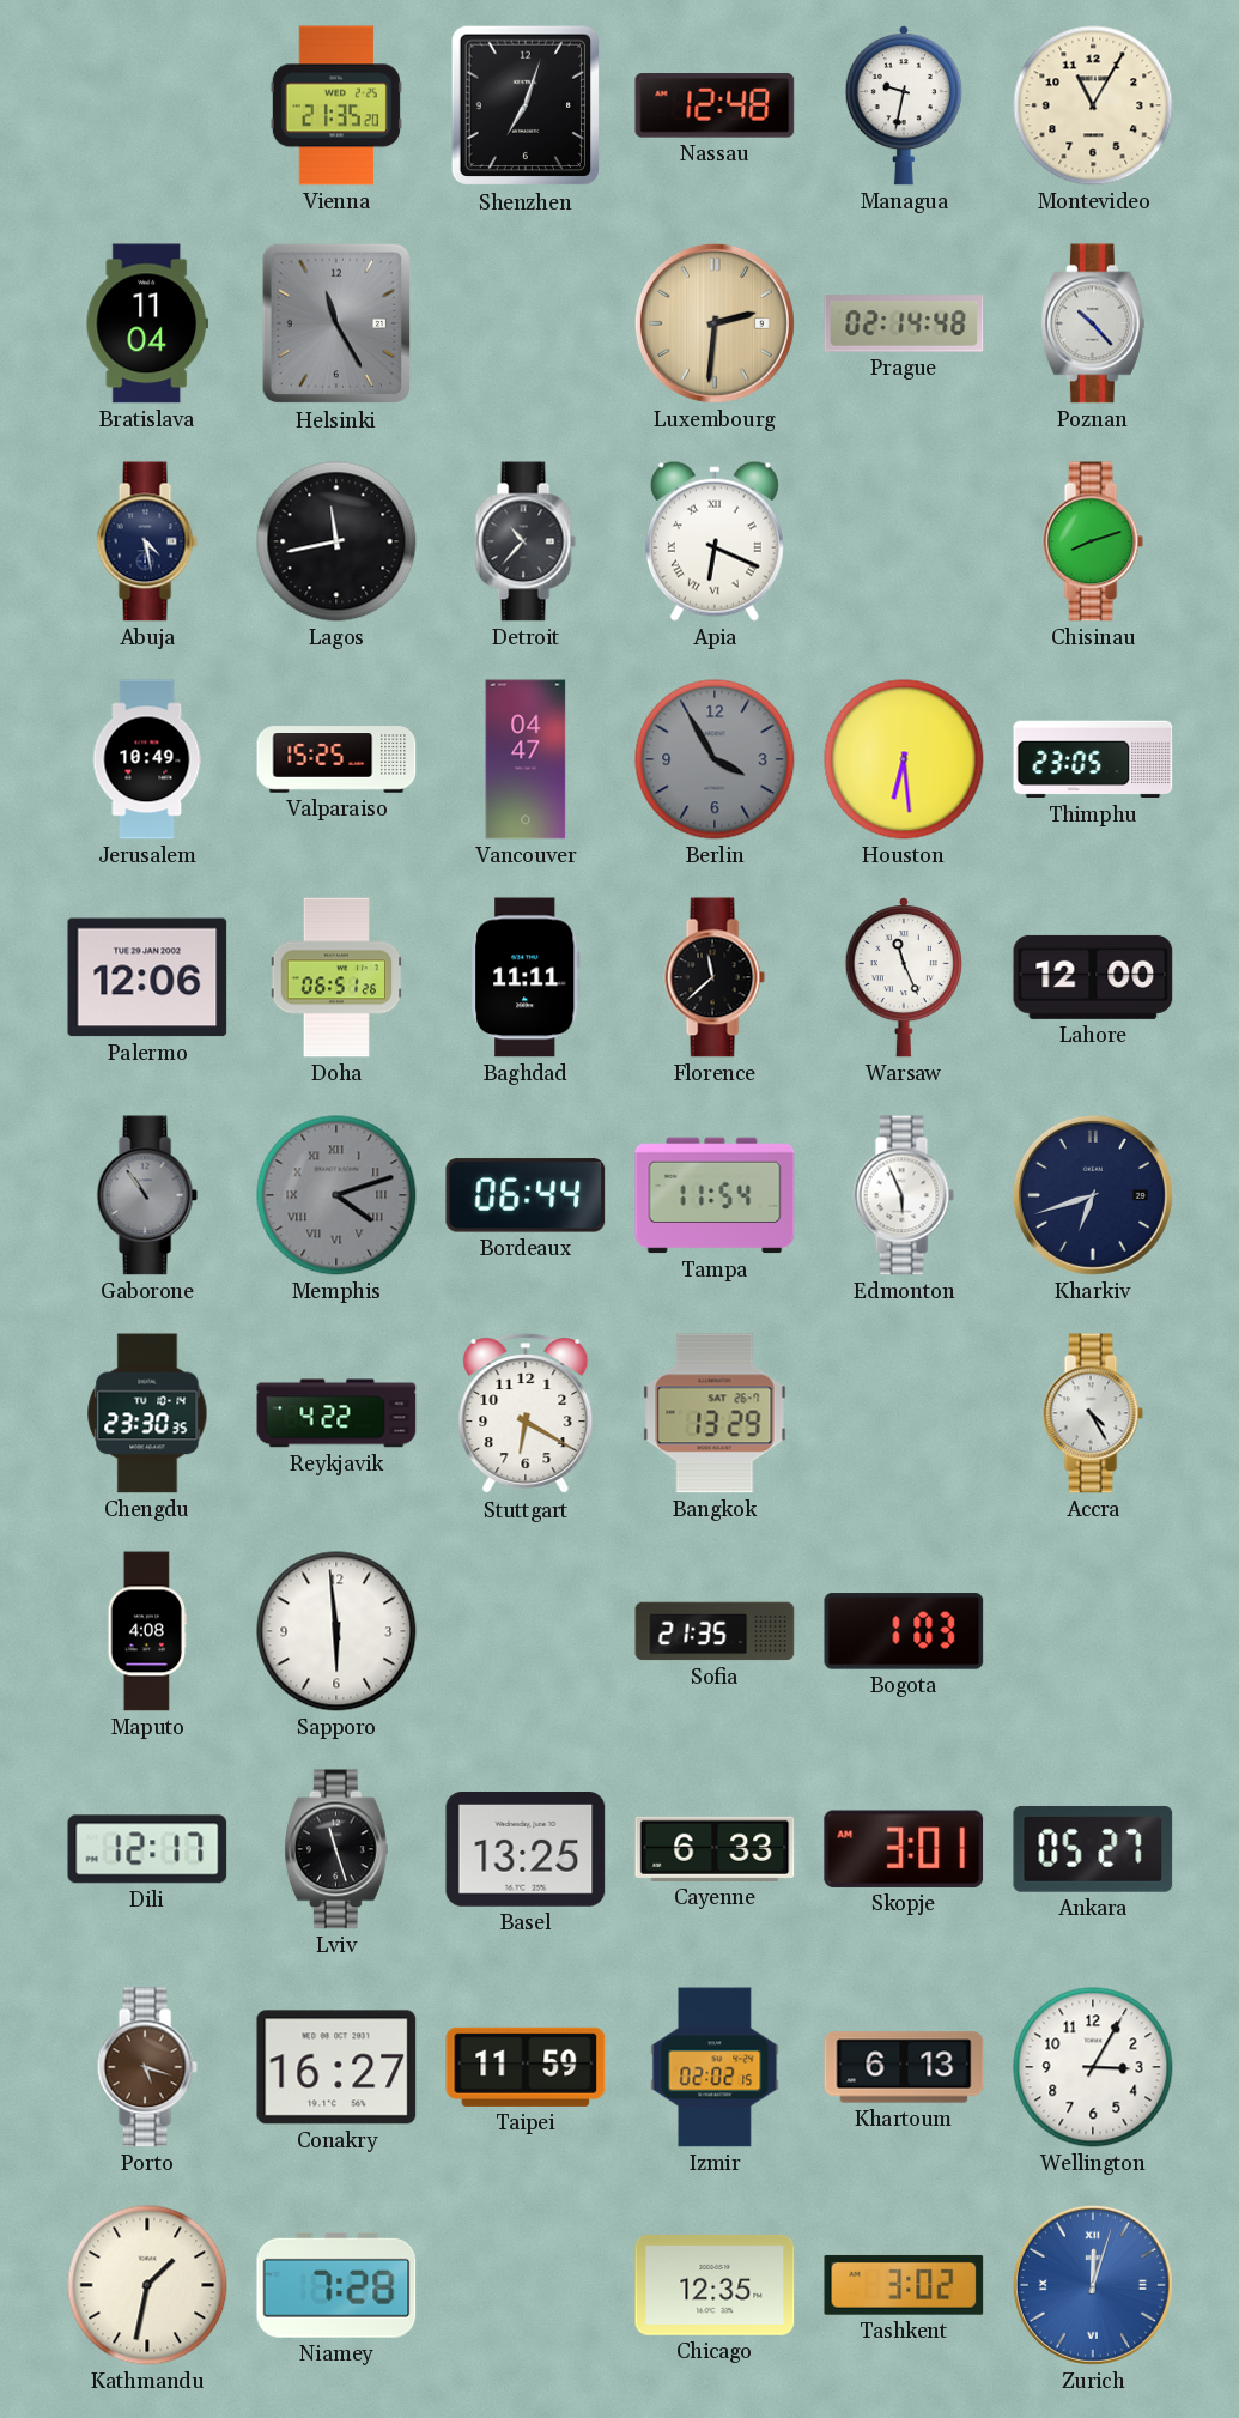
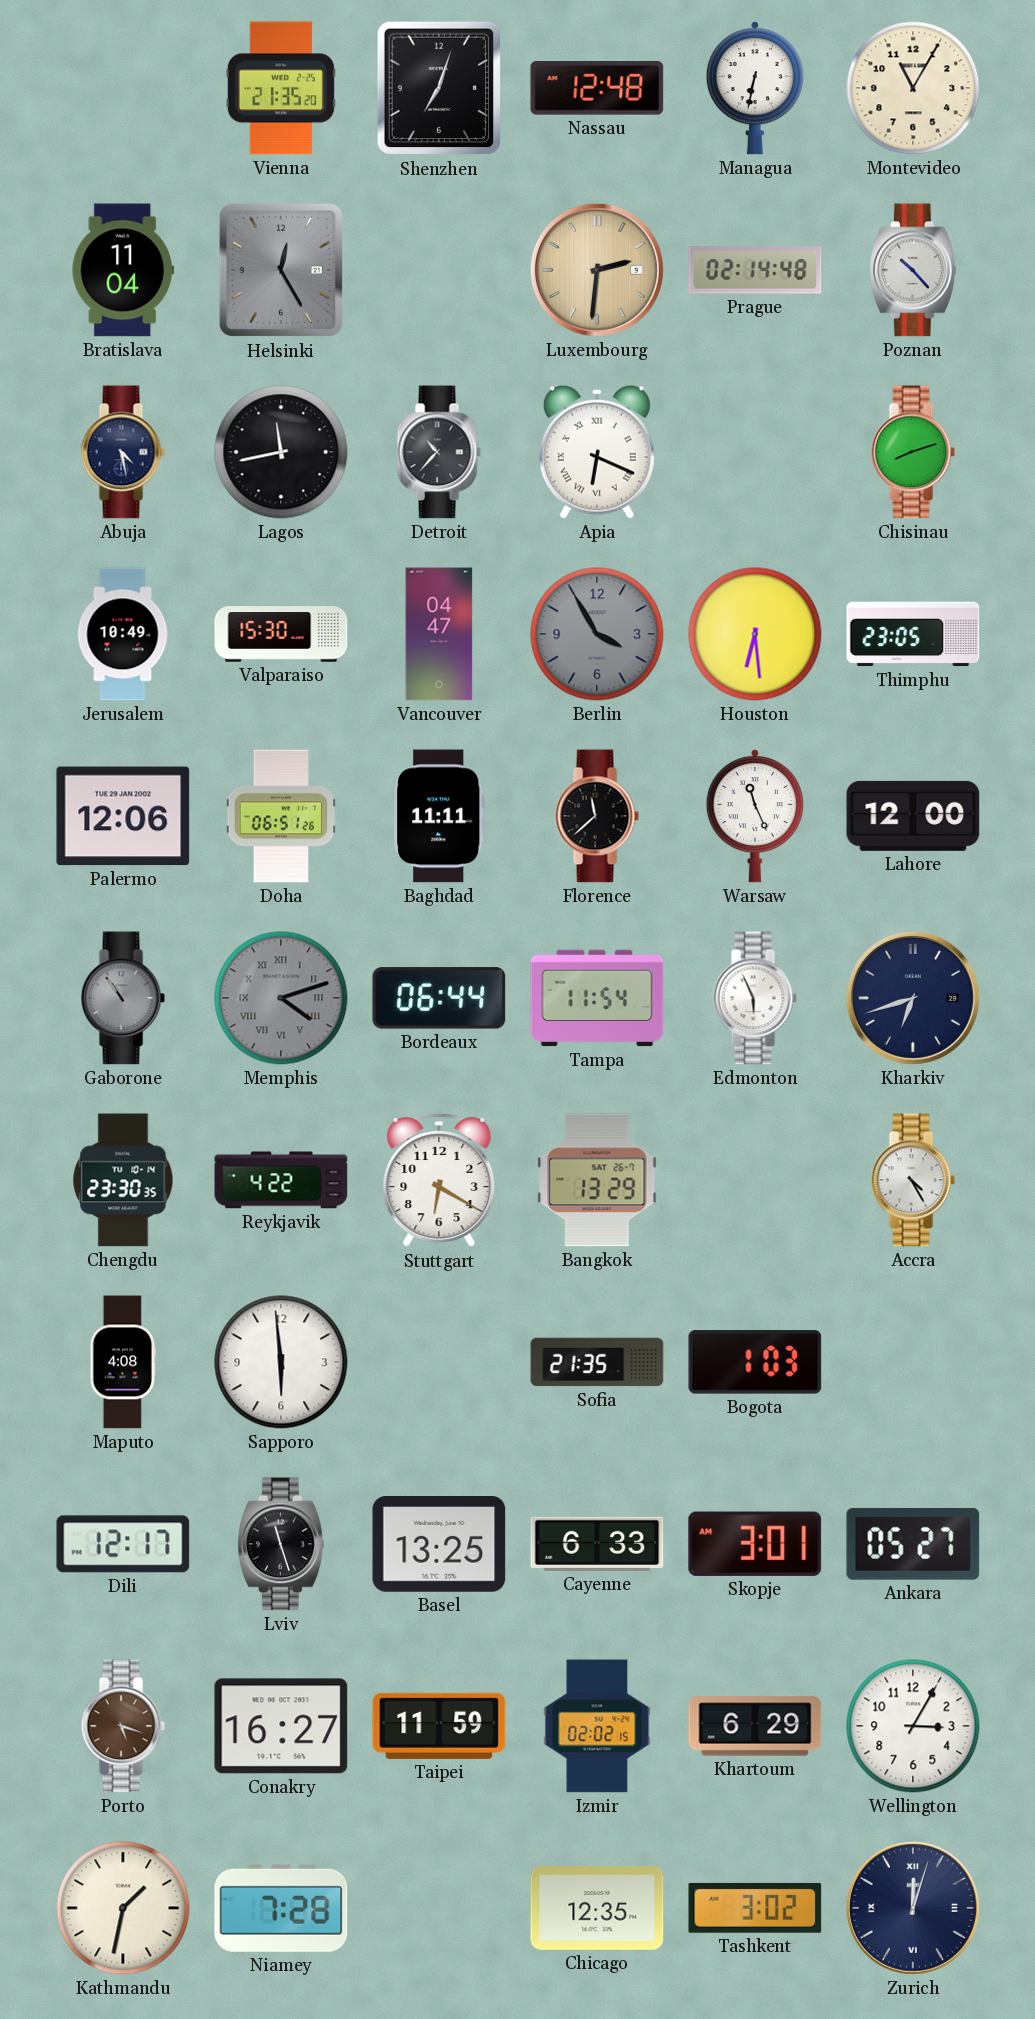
Managua: 9:32 -> 6:32 (755, 88)
Helsinki: 11:25 -> 12:25 (281, 270)
Valparaiso: 15:25 -> 15:30 (281, 634)
Khartoum: 6:13 -> 6:29 (755, 1726)
Zurich dial: blue -> navy (913, 1908)
